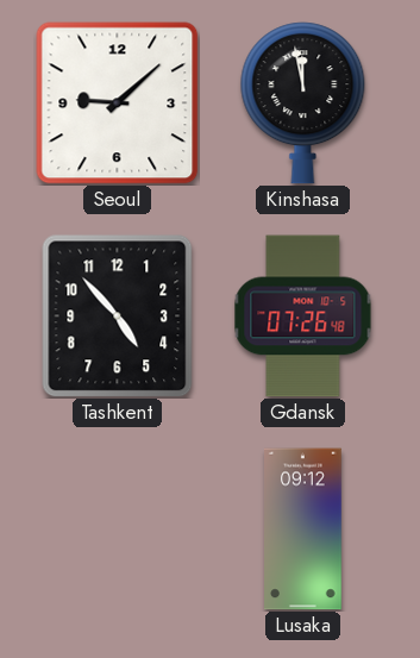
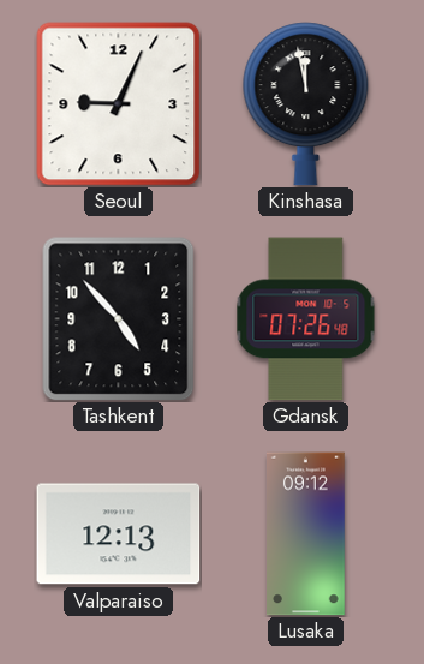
Seoul: 9:08 -> 9:04 (119, 104)
Valparaiso: none -> 12:13 (119, 534)
